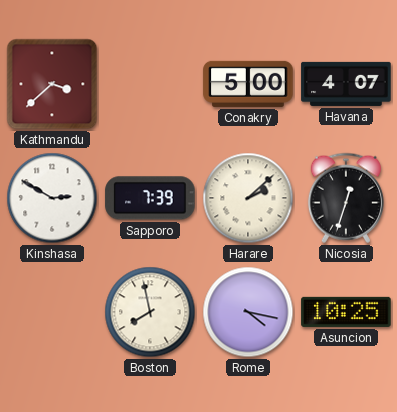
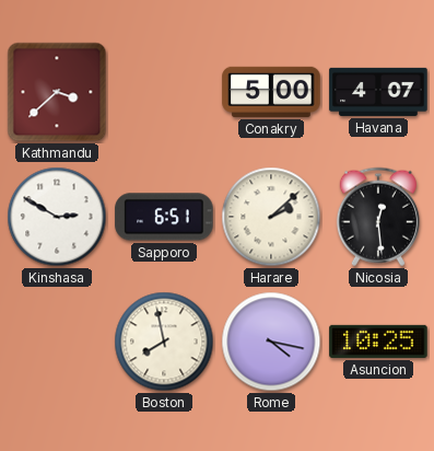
Sapporo: 7:39 -> 6:51 (164, 217)
Nicosia: 12:33 -> 12:29 (378, 217)
